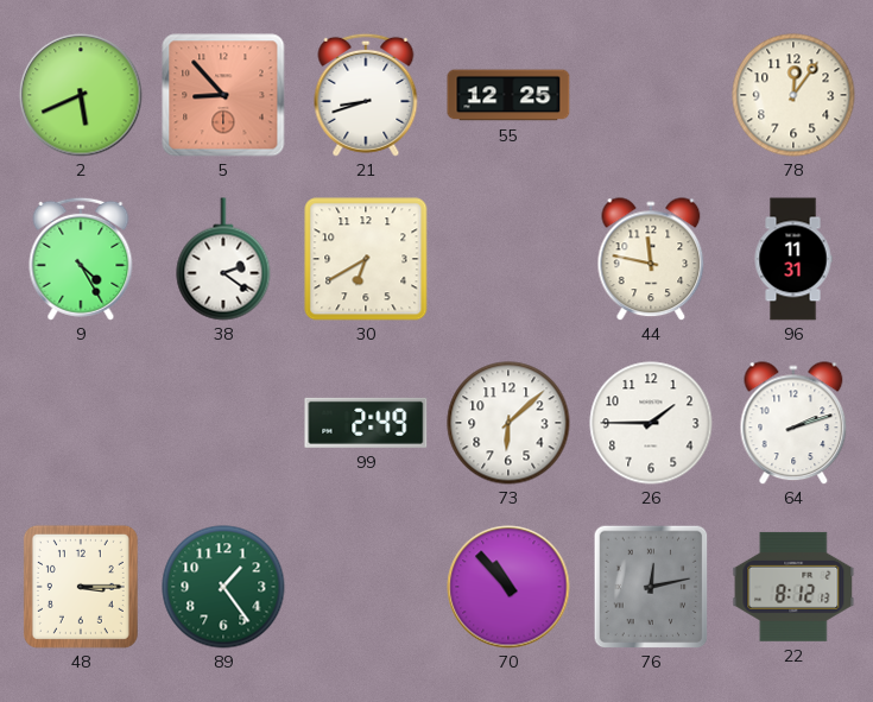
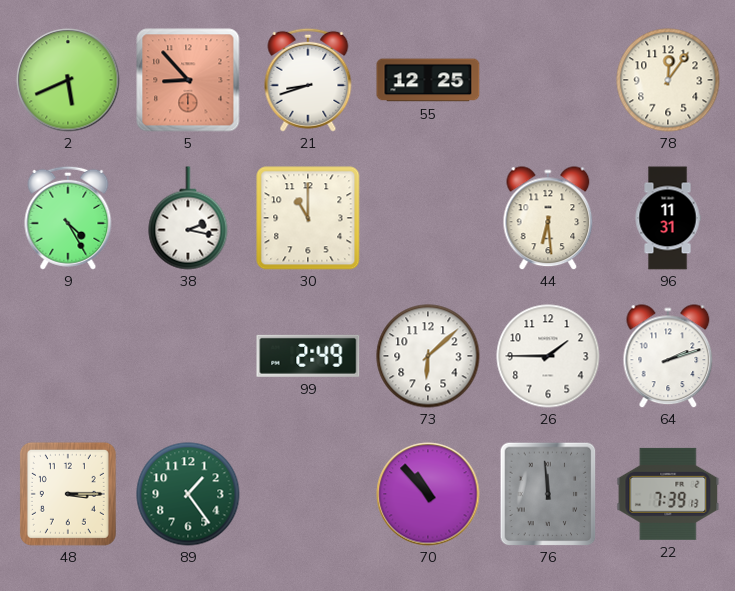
38: 2:21 -> 2:17 (188, 218)
30: 6:40 -> 11:00 (308, 218)
44: 11:47 -> 6:29 (548, 218)
76: 12:13 -> 11:59 (548, 494)
22: 8:12 -> 7:39 (668, 494)
